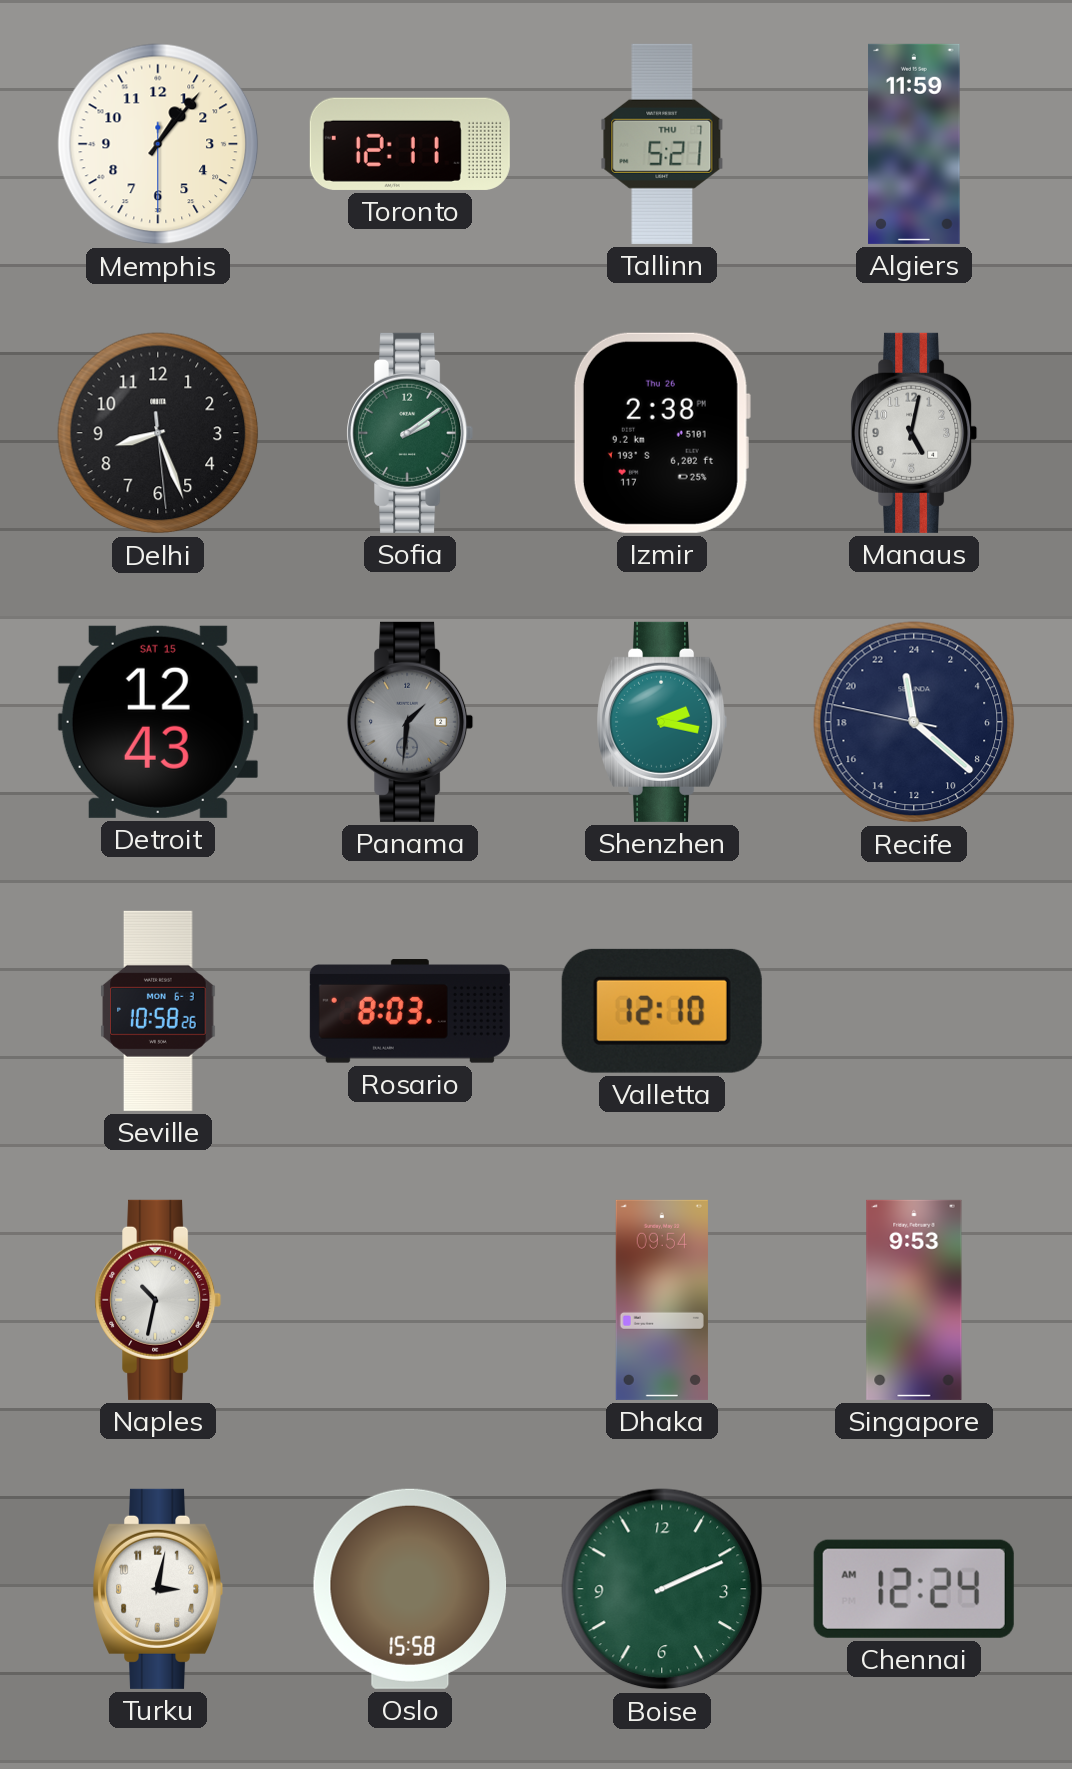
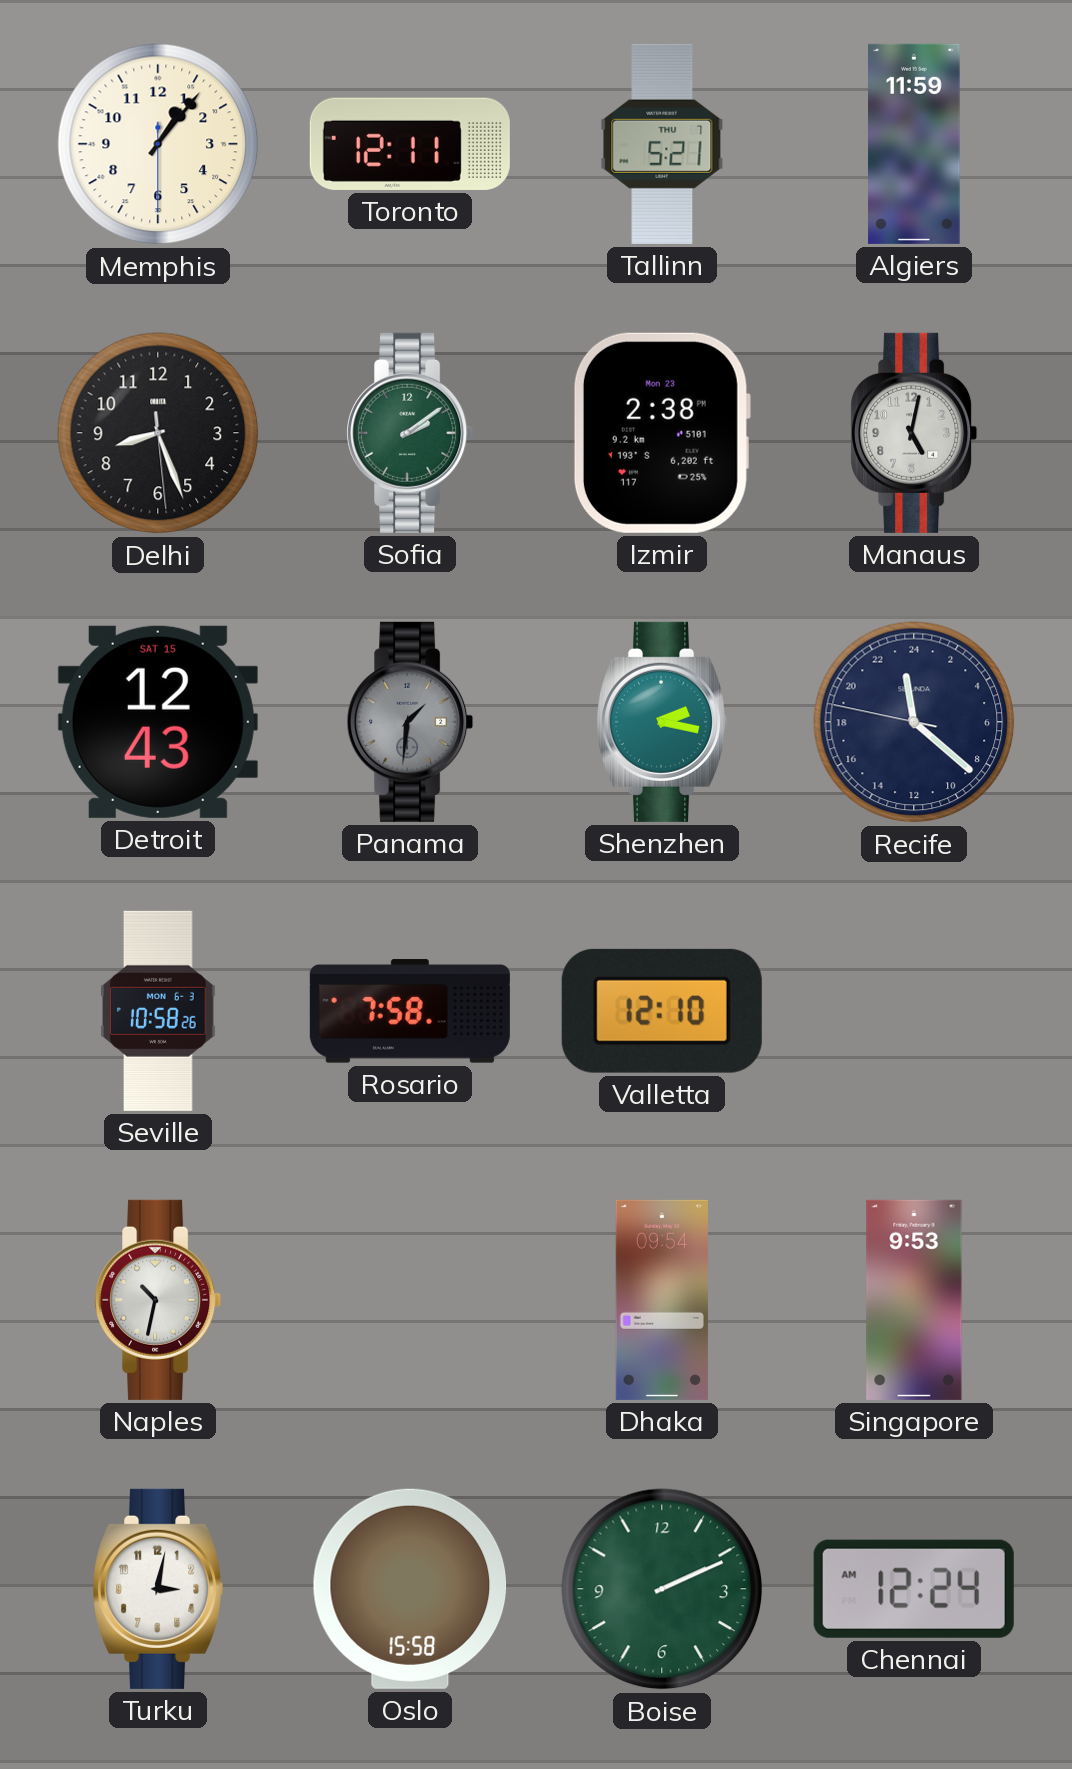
Izmir date: Thu 26 -> Mon 23 (661, 433)
Rosario: 8:03 -> 7:58 (410, 1011)
